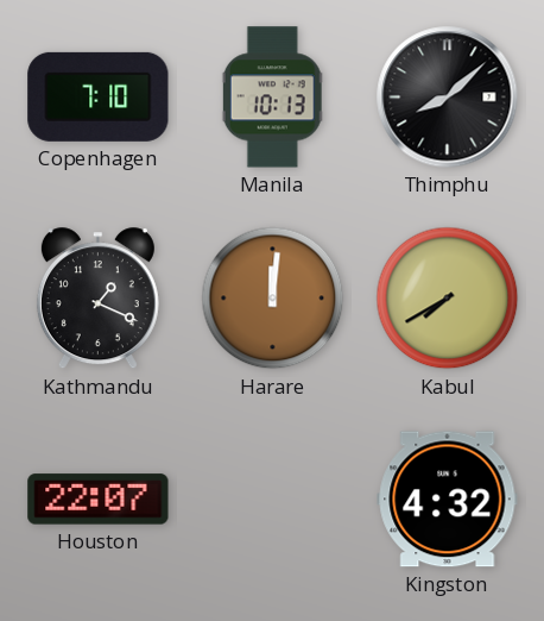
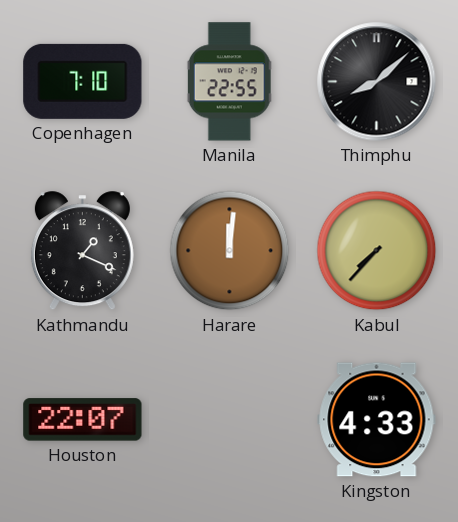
Manila: 10:13 -> 22:55 (230, 82)
Kabul: 7:40 -> 7:37 (377, 251)
Kingston: 4:32 -> 4:33 (377, 420)
